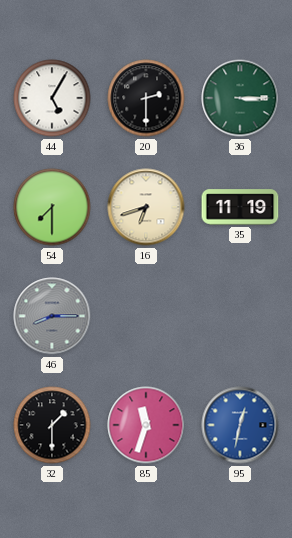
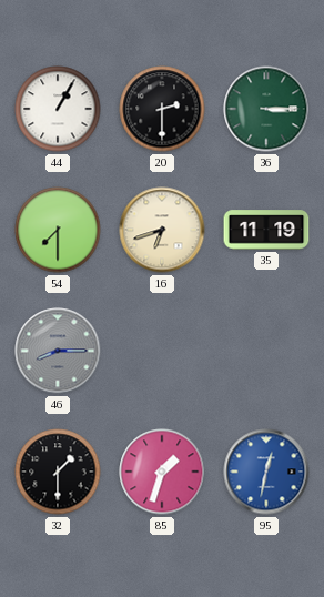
44: 5:05 -> 1:05 (58, 109)
85: 11:33 -> 1:33 (162, 472)
